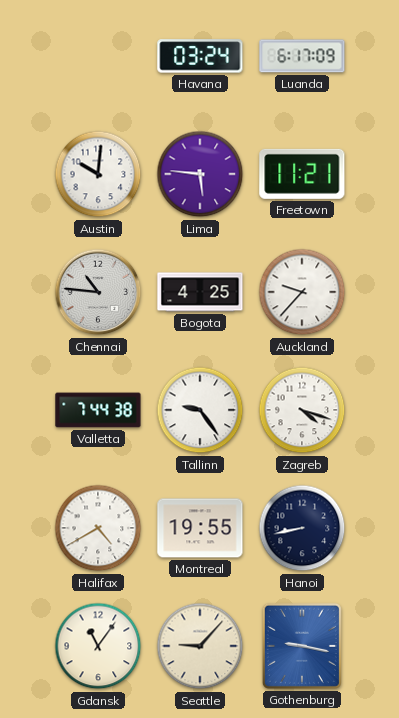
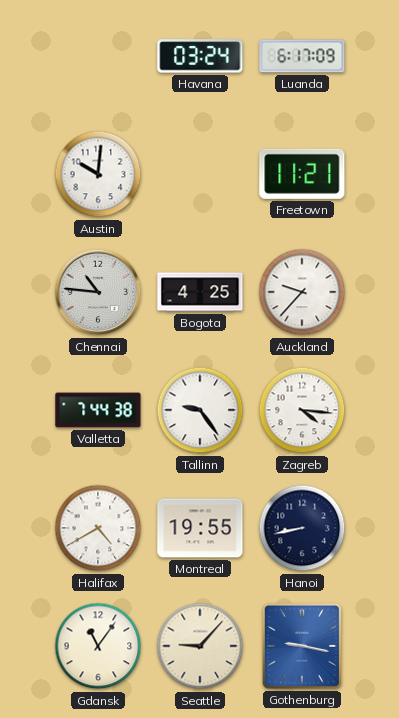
Lima: 5:46 -> none (200, 174)
Zagreb: 4:18 -> 4:16 (302, 410)
